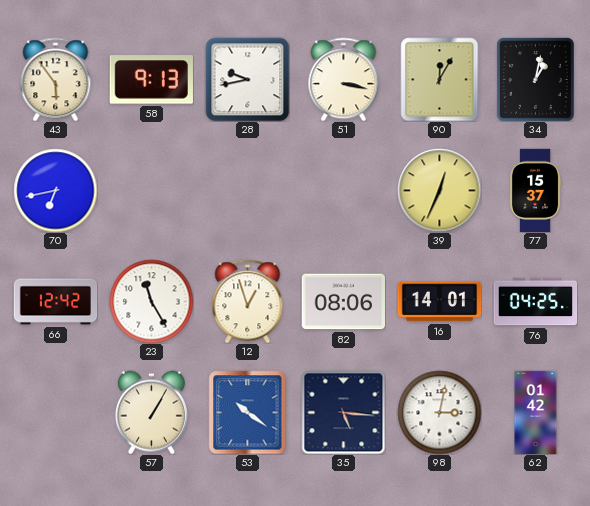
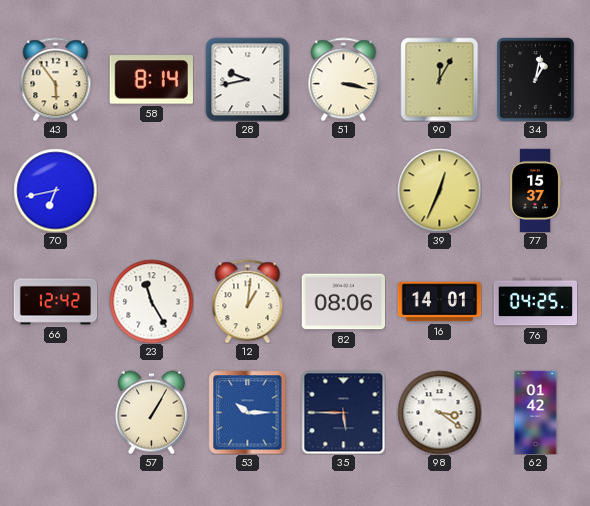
58: 9:13 -> 8:14 (151, 80)
12: 12:57 -> 1:01 (248, 301)
53: 10:21 -> 10:15 (248, 412)
35: 5:16 -> 5:45 (343, 412)
98: 3:02 -> 3:21 (439, 412)
